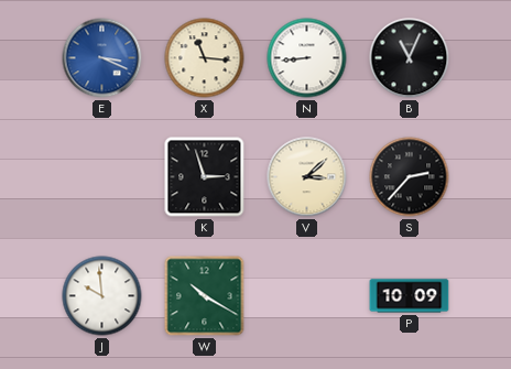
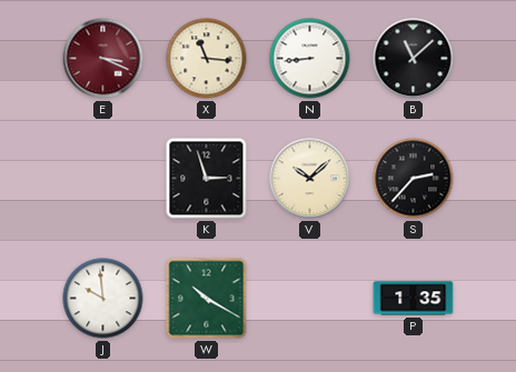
E dial: blue -> burgundy (103, 59)
B: 11:04 -> 11:08 (414, 59)
V: 3:08 -> 10:08 (310, 179)
P: 10:09 -> 1:35 (414, 299)
